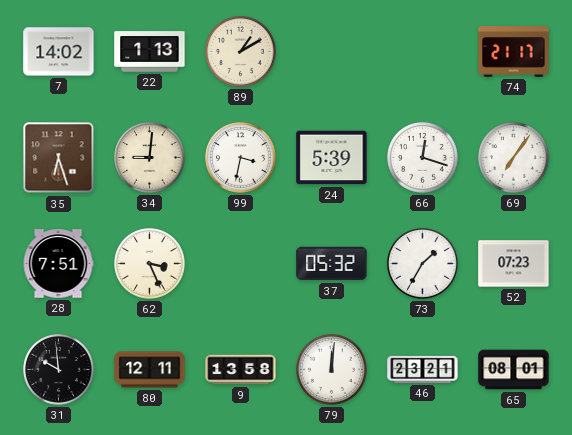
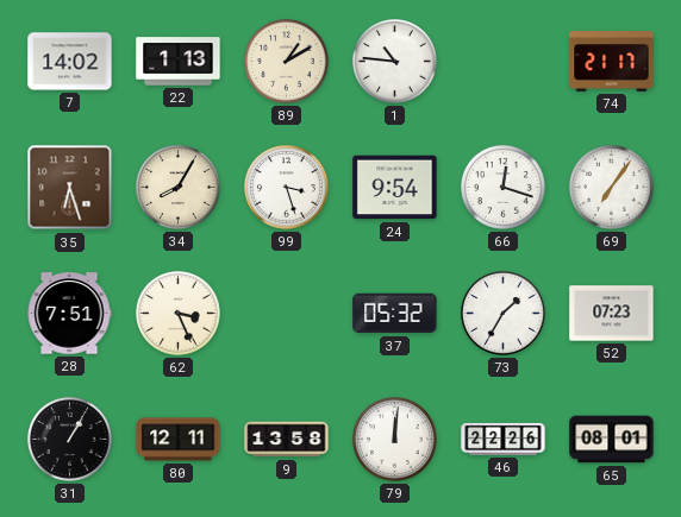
1: none -> 10:46 (395, 62)
34: 9:01 -> 8:05 (179, 188)
99: 3:32 -> 3:27 (287, 188)
24: 5:39 -> 9:54 (395, 188)
31: 9:59 -> 1:05 (70, 440)
46: 23:21 -> 22:26 (504, 439)
